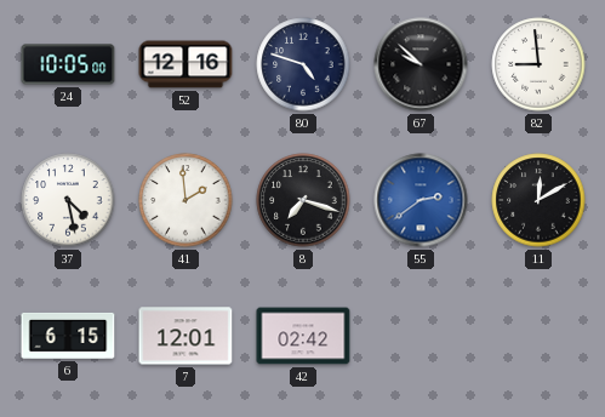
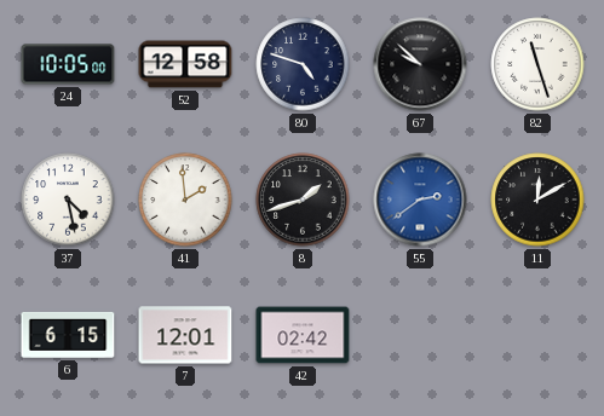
52: 12:16 -> 12:58 (185, 64)
82: 8:59 -> 11:27 (537, 64)
8: 7:18 -> 1:42 (303, 200)
